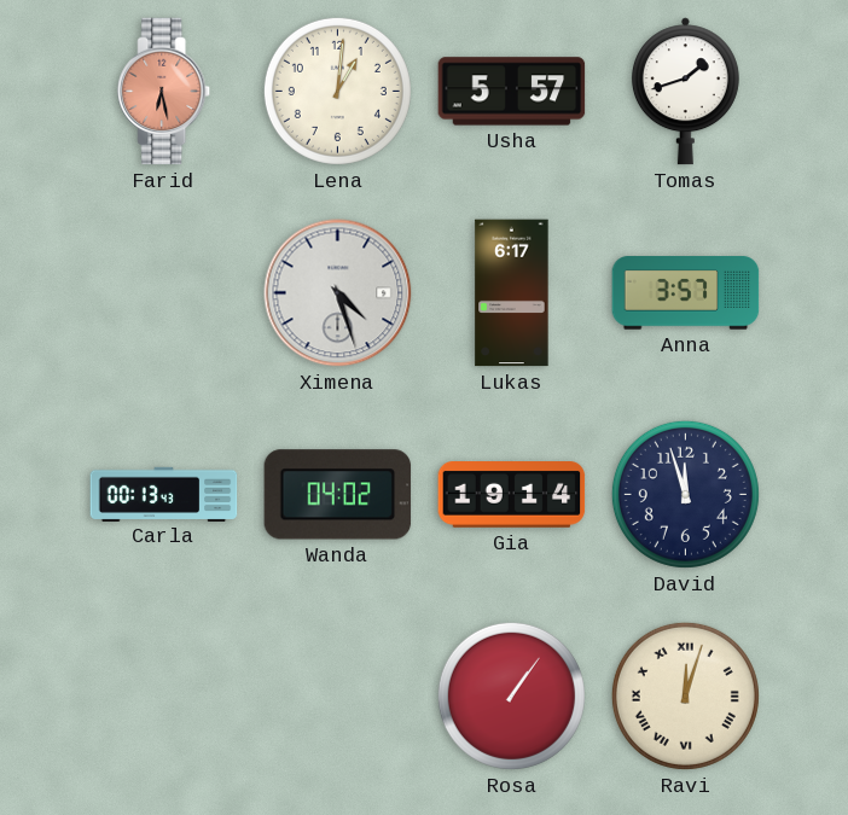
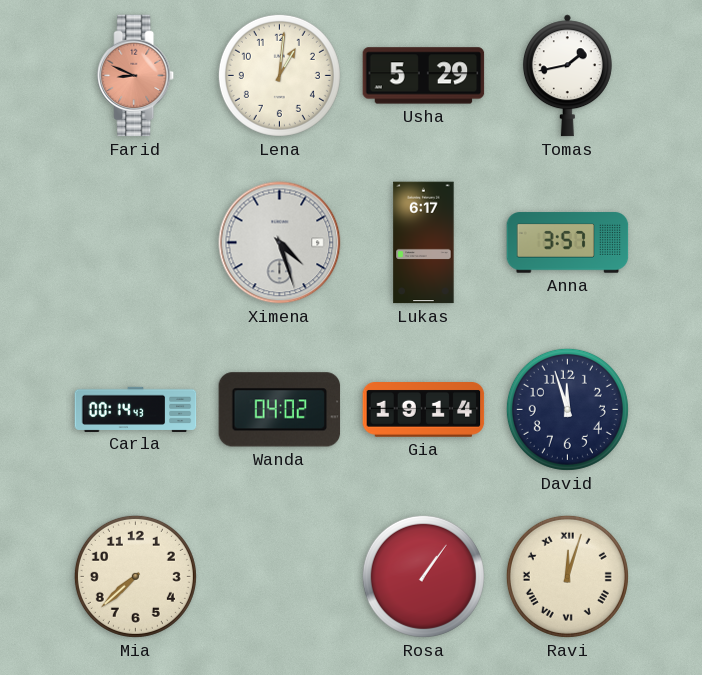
Farid: 6:28 -> 8:49 (136, 76)
Usha: 5:57 -> 5:29 (424, 76)
Tomas: 1:42 -> 1:43 (567, 76)
Carla: 00:13 -> 00:14 (136, 409)
Mia: none -> 7:38 (135, 576)
